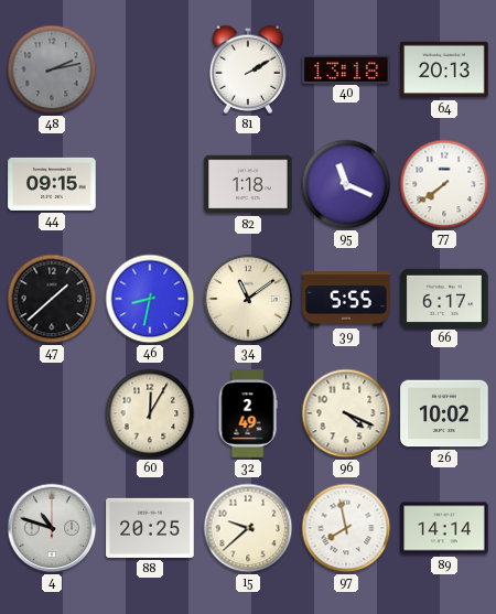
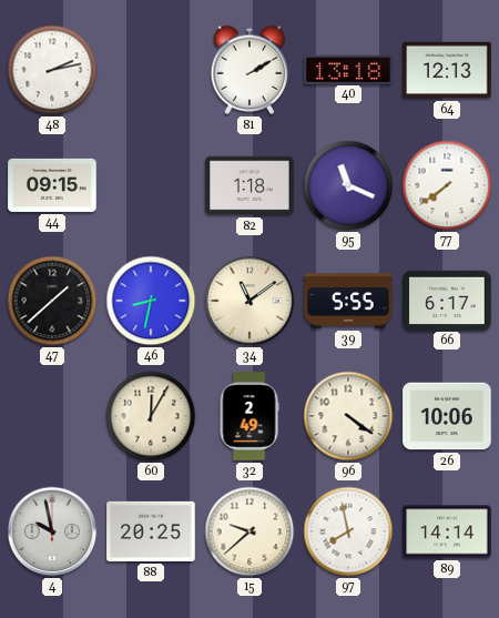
48 dial: grey -> white (52, 70)
64: 20:13 -> 12:13 (447, 70)
96: 4:19 -> 4:21 (348, 416)
26: 10:02 -> 10:06 (447, 416)
4: 10:48 -> 9:58 (52, 531)
